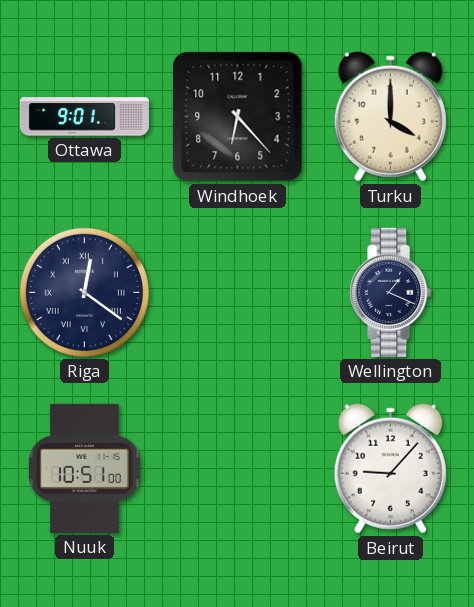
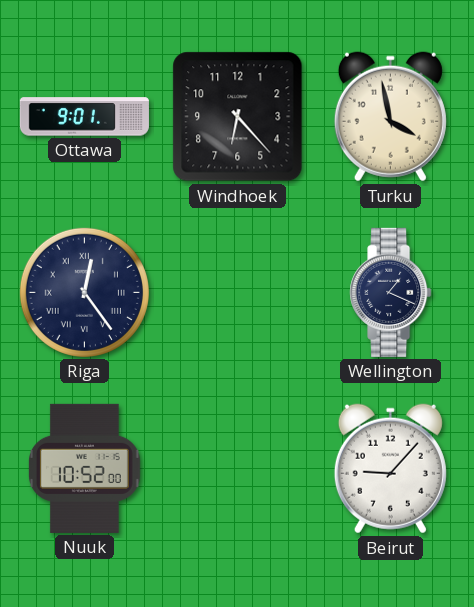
Turku: 4:00 -> 3:58 (390, 117)
Riga: 12:21 -> 12:24 (84, 292)
Nuuk: 10:51 -> 10:52 (84, 468)
